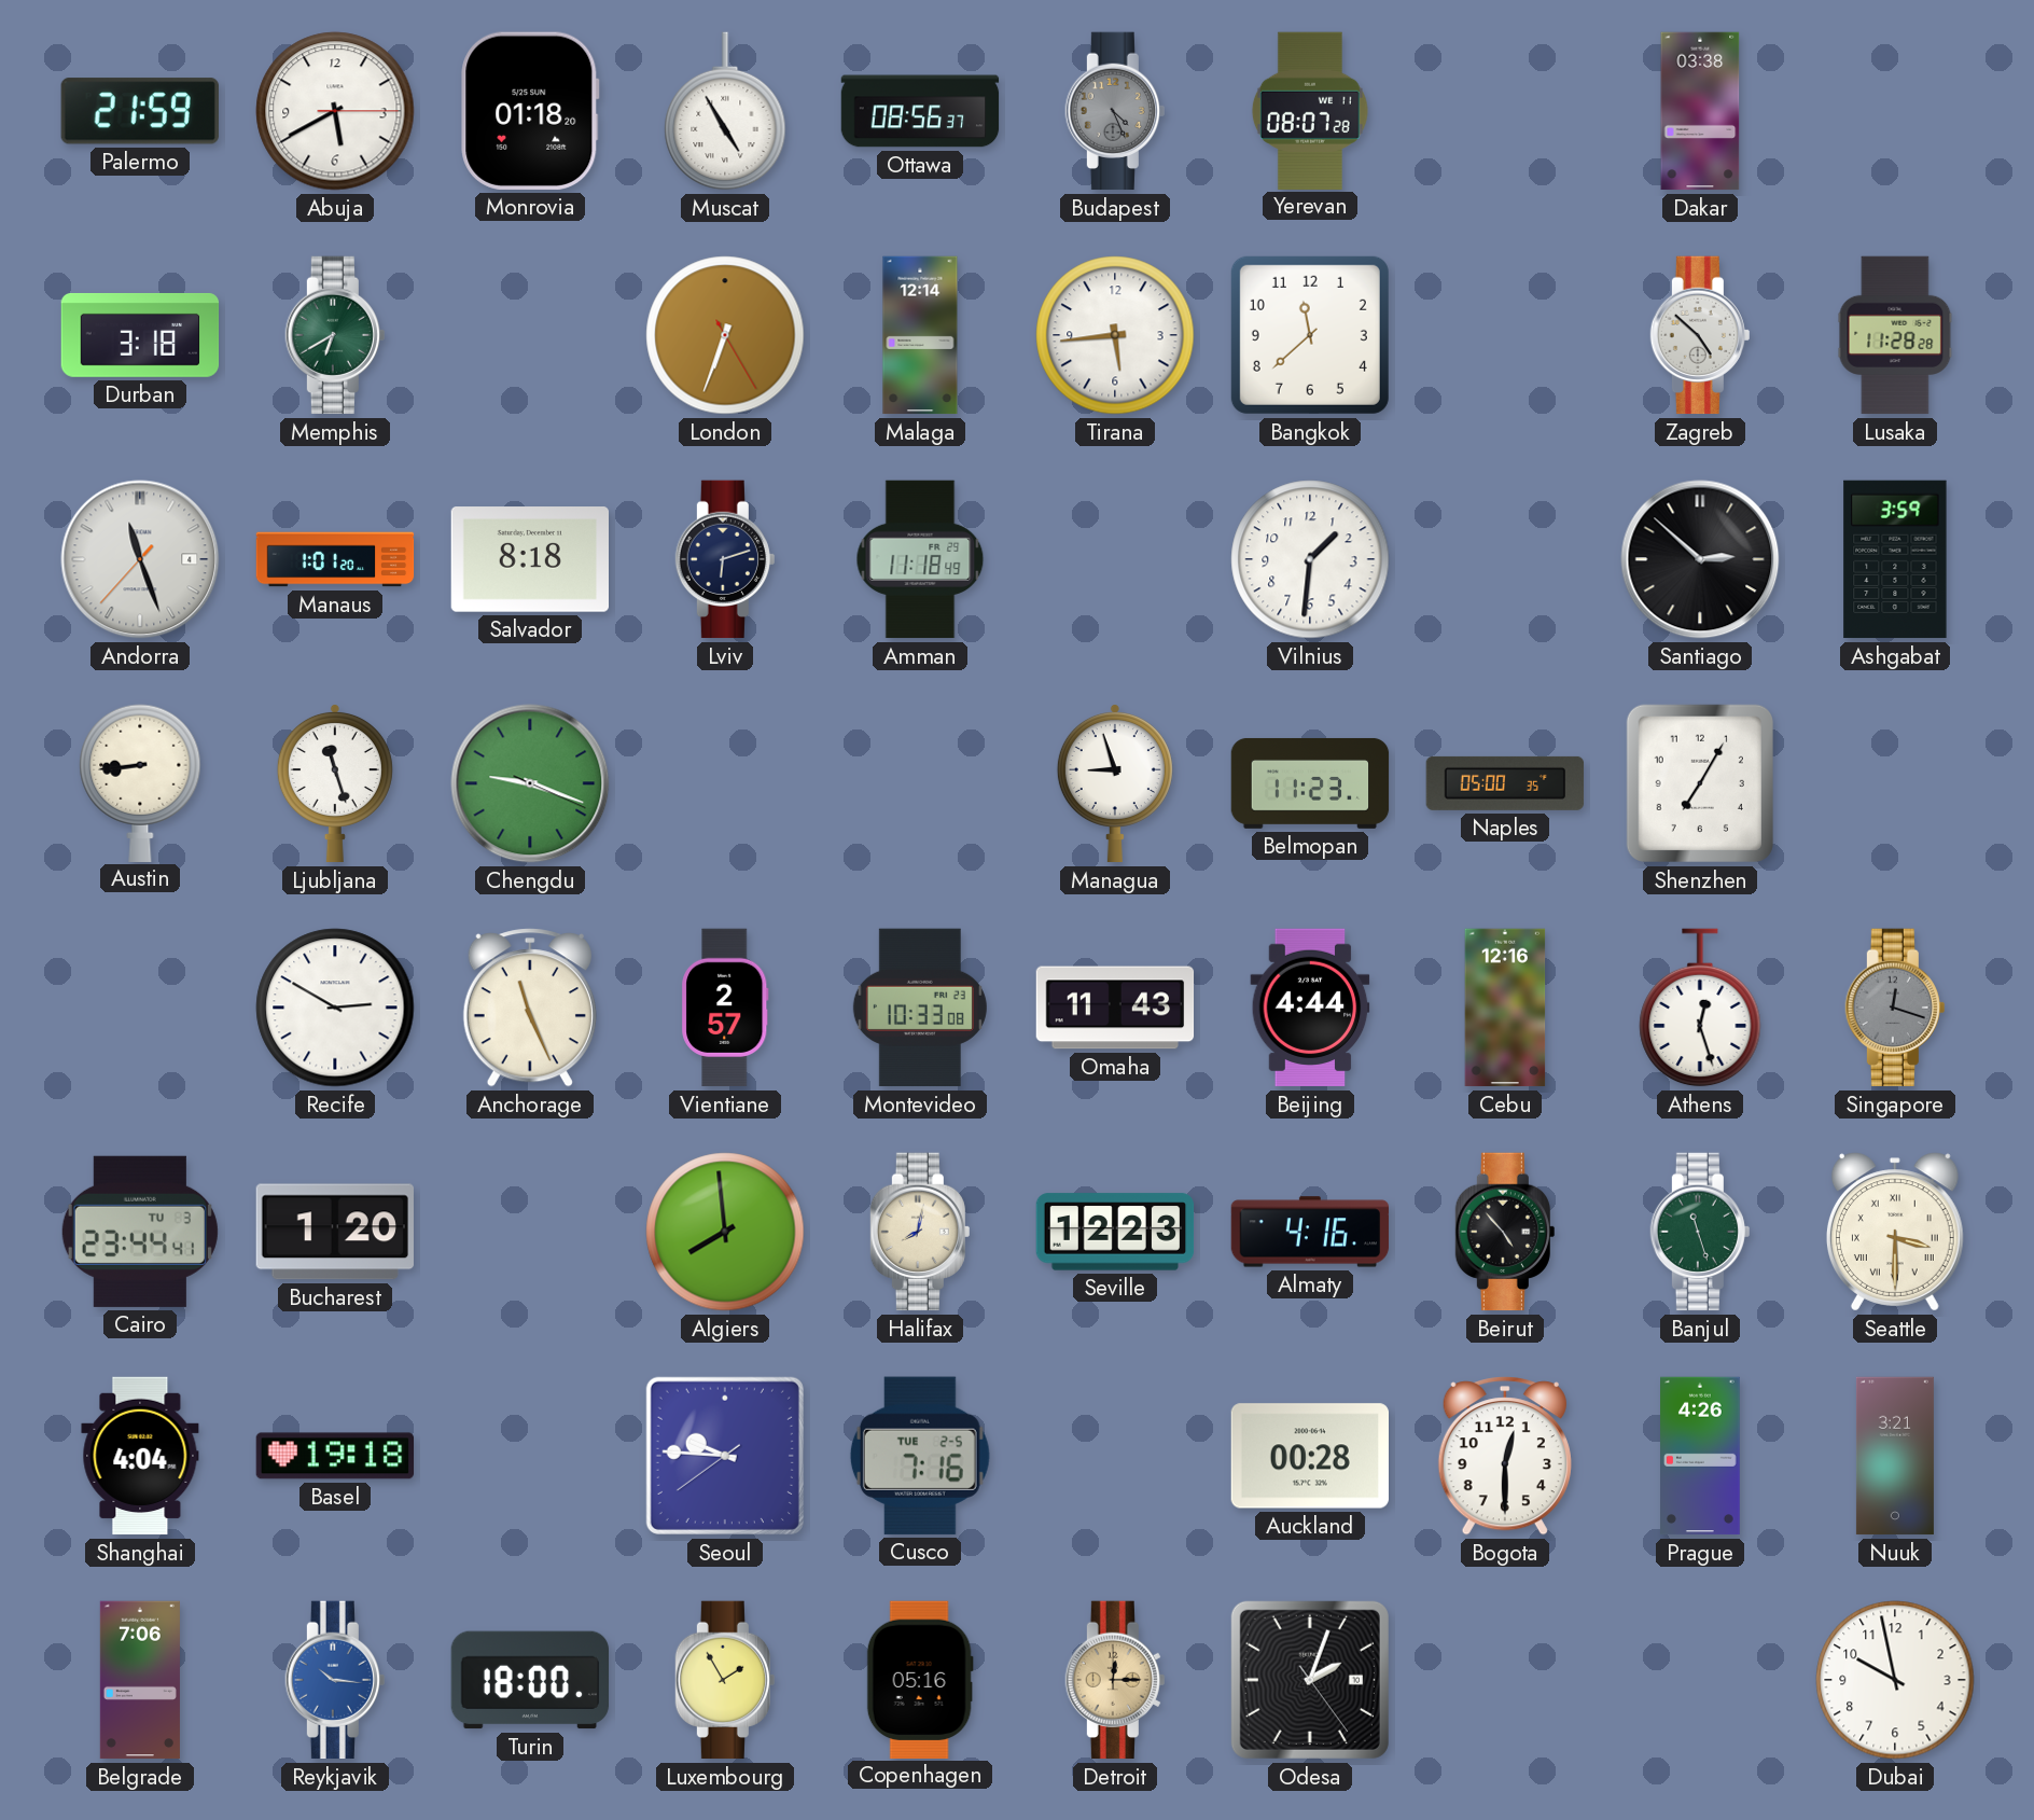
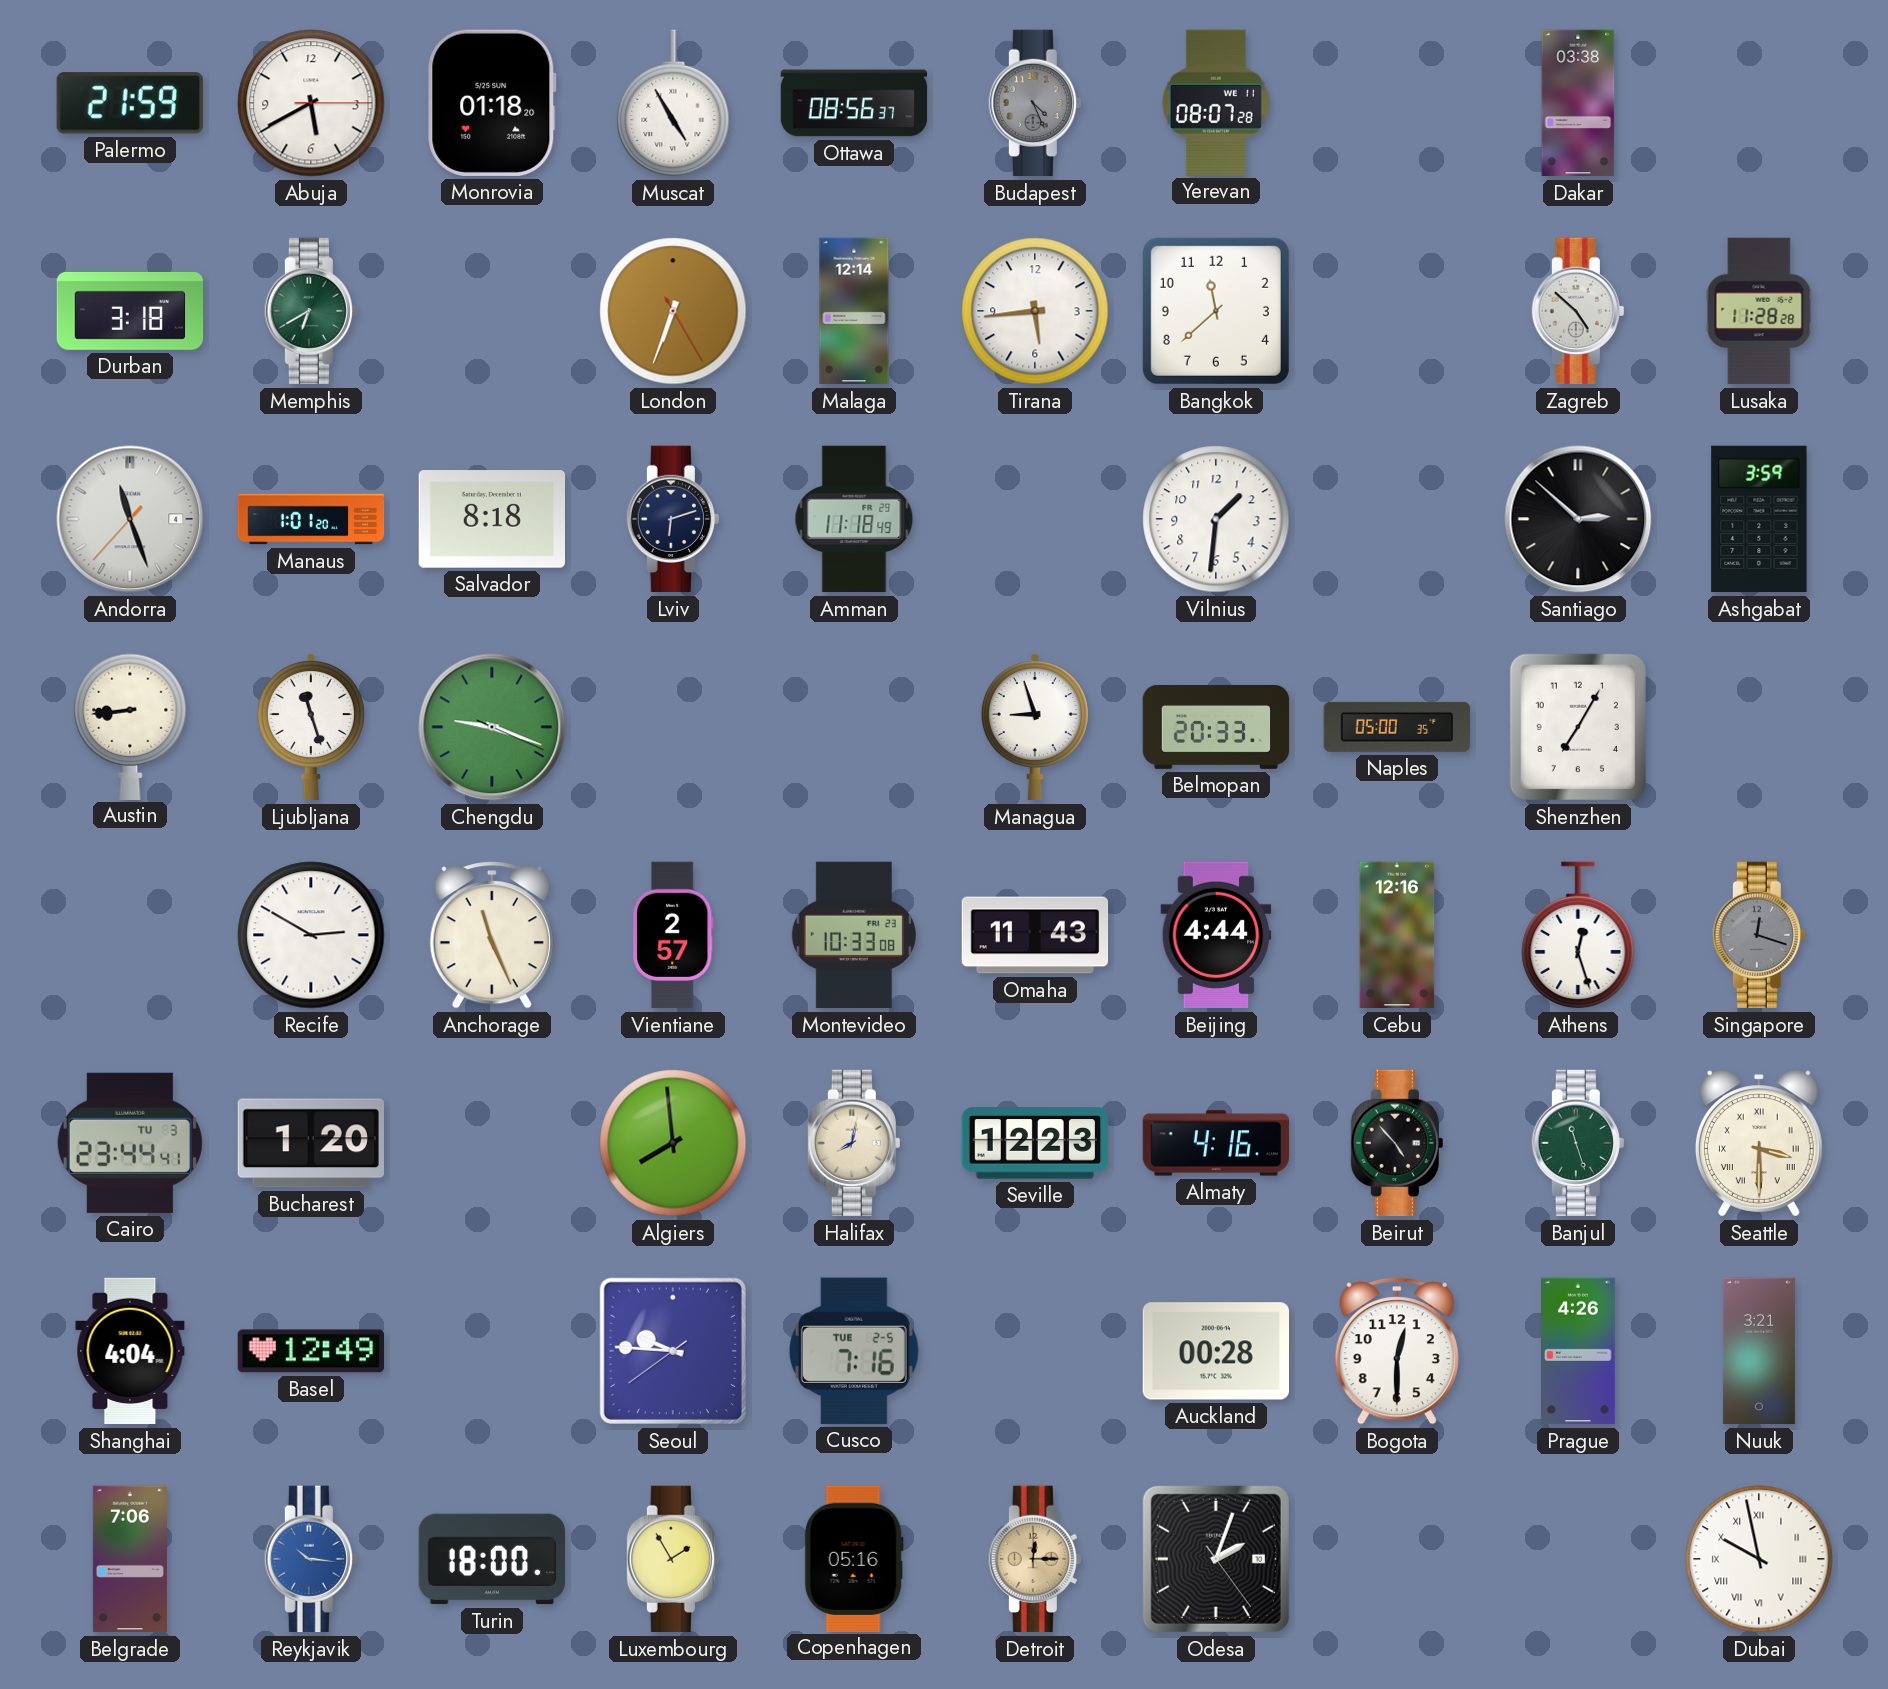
Belmopan: 11:23 -> 20:33 (1216, 727)
Basel: 19:18 -> 12:49 (311, 1351)
Dubai numerals: Arabic -> Roman (1759, 1559)
